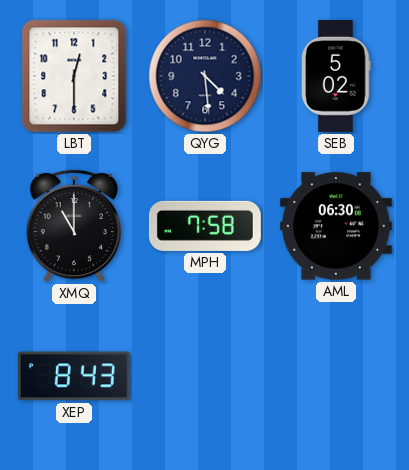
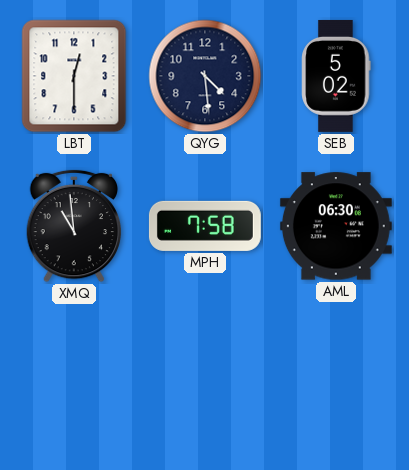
XMQ: 11:00 -> 10:59 (74, 226)
XEP: 8:43 -> none (74, 376)
